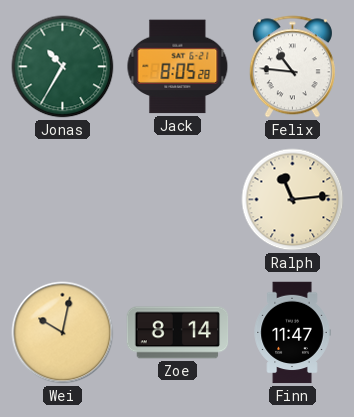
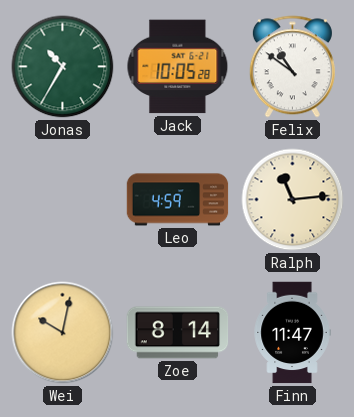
Jack: 8:05 -> 10:05 (178, 67)
Felix: 10:46 -> 10:51 (292, 67)
Leo: none -> 4:59 (178, 200)
